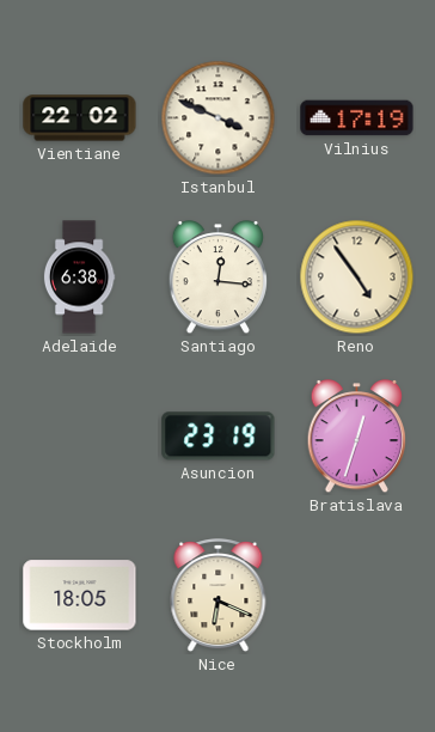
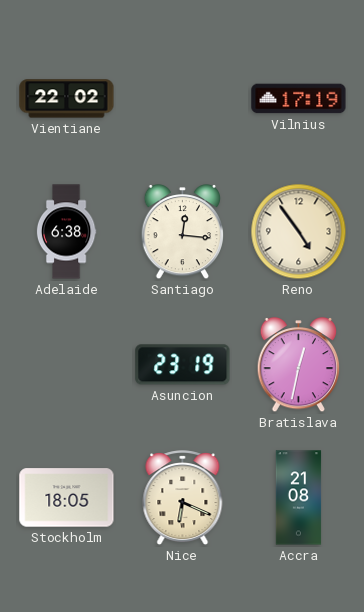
Istanbul: 3:49 -> none (219, 118)
Bratislava: 12:33 -> 12:32 (299, 366)
Accra: none -> 21:08 (299, 498)
